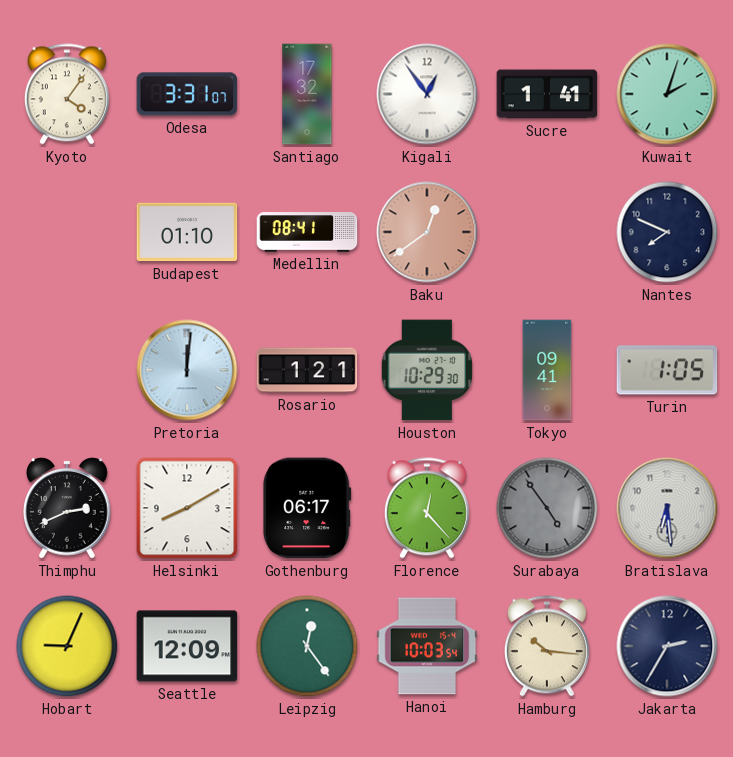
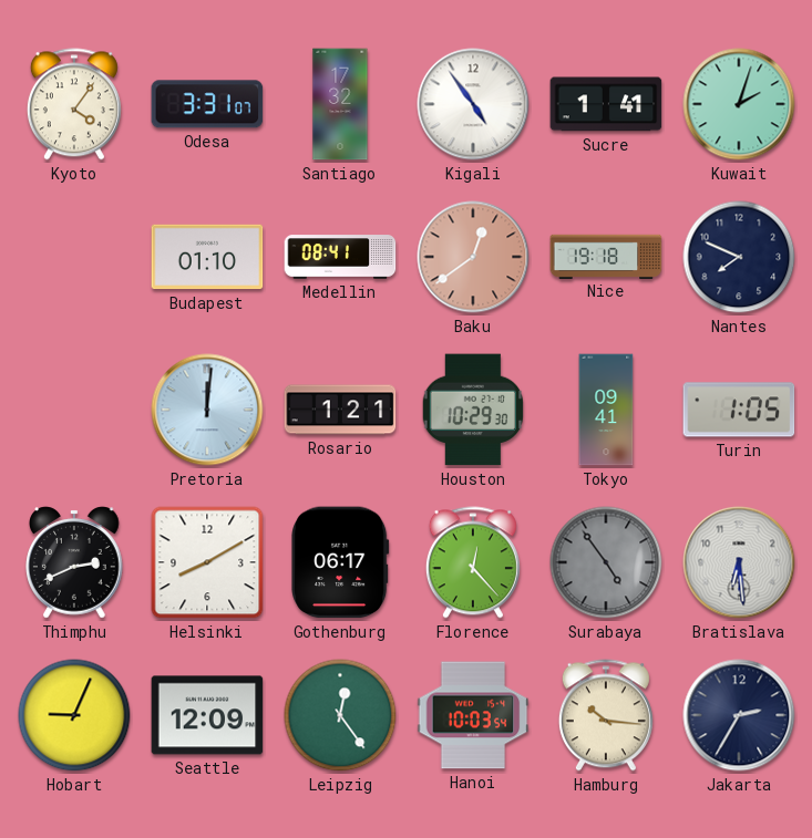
Kigali: 12:54 -> 4:54 (473, 104)
Nice: none -> 19:18 (606, 256)
